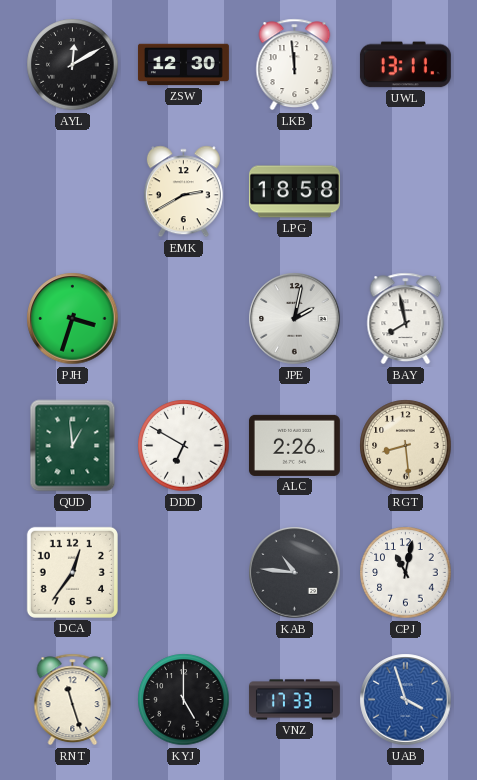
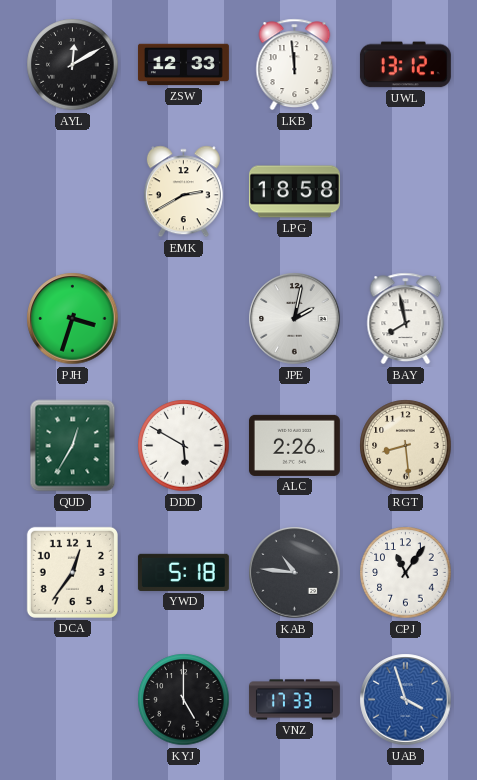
ZSW: 12:30 -> 12:33 (183, 65)
UWL: 13:11 -> 13:12 (405, 65)
QUD: 12:59 -> 12:35 (73, 446)
DDD: 6:50 -> 5:50 (184, 446)
YWD: none -> 5:18 (183, 572)
CPJ: 11:02 -> 11:06 (406, 573)
RNT: 11:27 -> none (73, 700)
